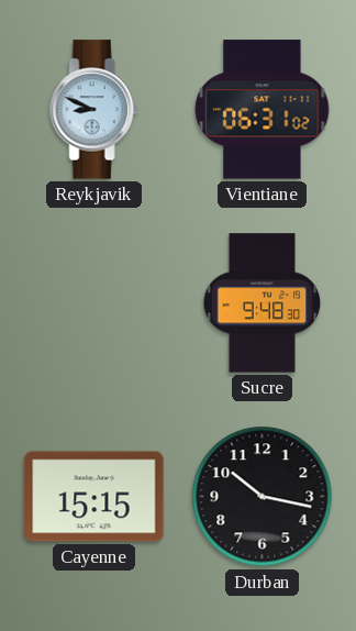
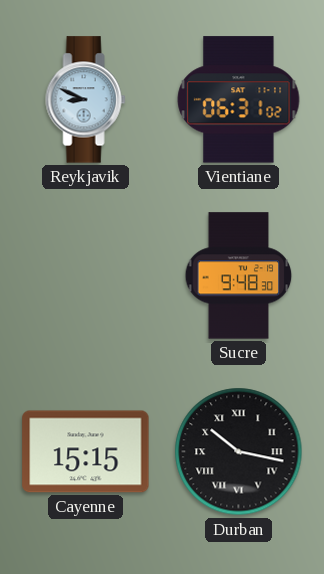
Durban numerals: Arabic -> Roman (239, 452)
